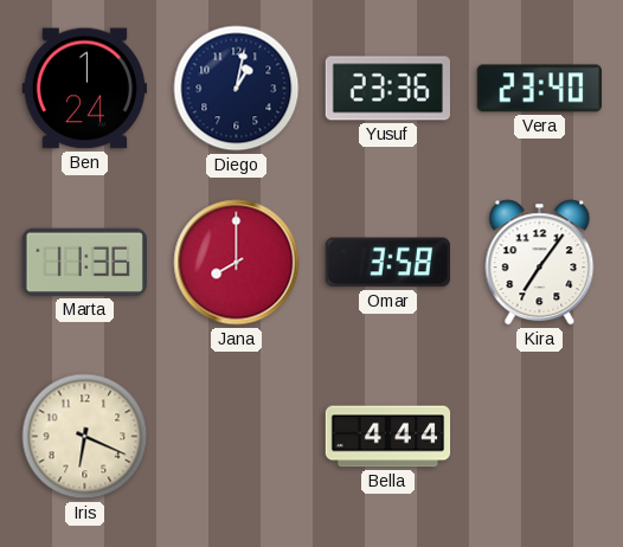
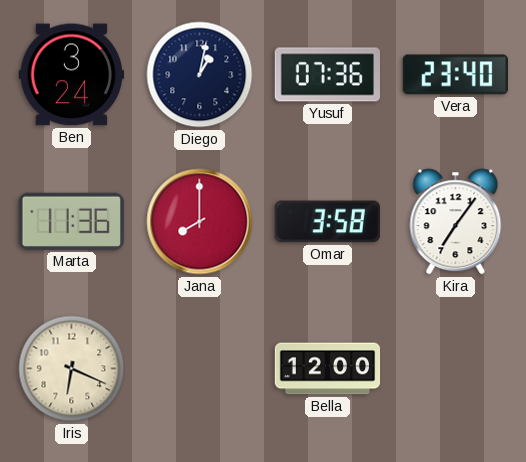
Ben: 1:24 -> 3:24 (71, 75)
Yusuf: 23:36 -> 07:36 (327, 75)
Bella: 4:44 -> 12:00 (328, 369)
